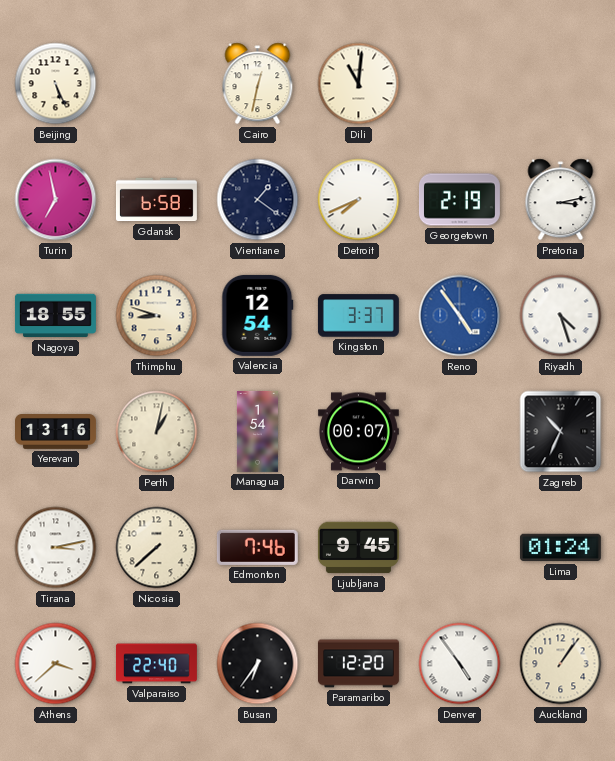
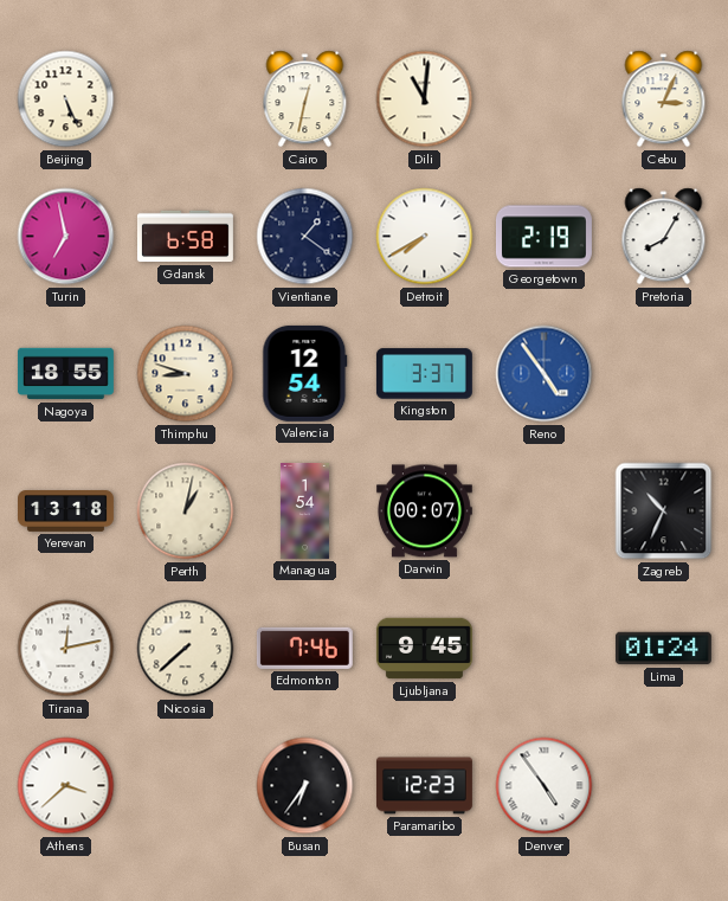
Cebu: none -> 3:04 (664, 99)
Detroit: 7:41 -> 7:40 (425, 237)
Pretoria: 3:13 -> 8:05 (664, 237)
Riyadh: 4:27 -> none (561, 316)
Yerevan: 13:16 -> 13:18 (66, 511)
Tirana: 3:13 -> 12:13 (66, 649)
Valparaiso: 22:40 -> none (156, 664)
Paramaribo: 12:20 -> 12:23 (424, 786)
Auckland: 1:06 -> none (561, 664)
